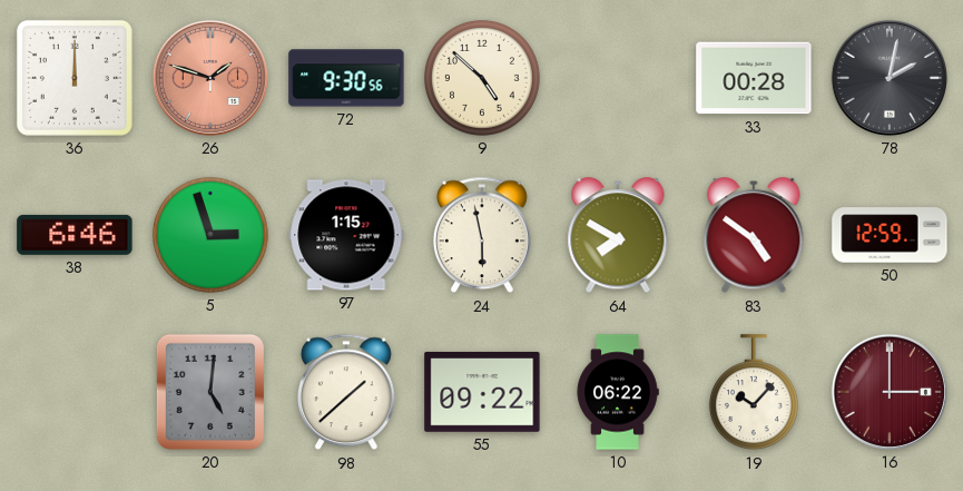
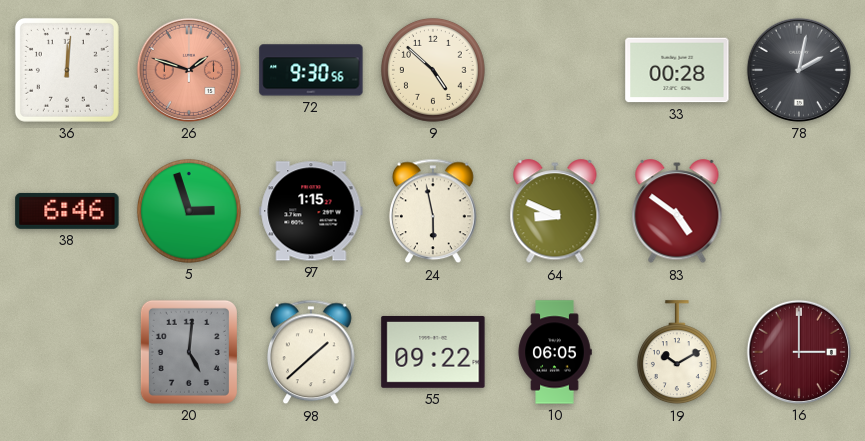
36: 12:00 -> 12:01 (67, 70)
64: 7:50 -> 8:49 (555, 212)
50: 12:59 -> none (890, 235)
10: 06:22 -> 06:05 (555, 352)
19: 10:07 -> 10:10 (677, 353)
